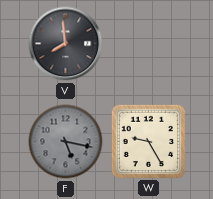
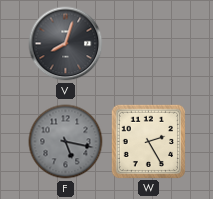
V: 7:59 -> 8:03 (66, 44)
W: 9:25 -> 2:25 (148, 141)
